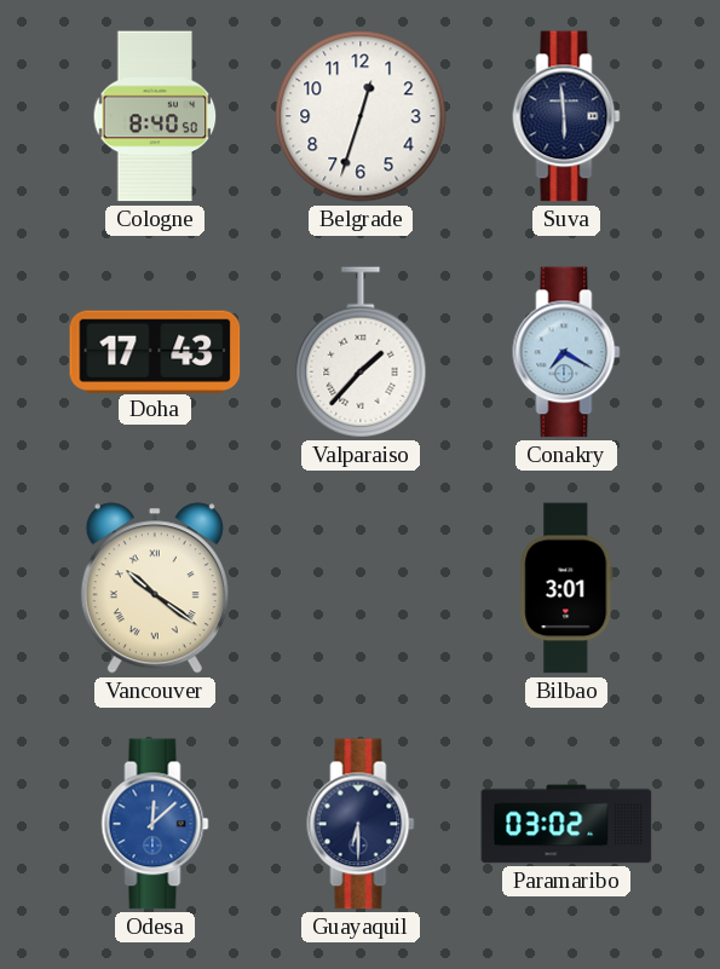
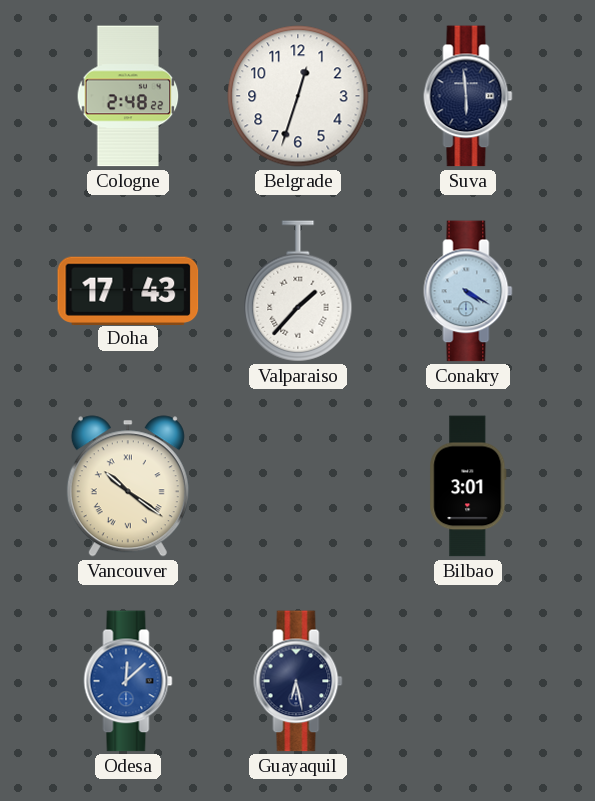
Cologne: 8:40 -> 2:48 (128, 96)
Conakry: 7:20 -> 4:20 (468, 291)
Guayaquil: 6:30 -> 6:28 (298, 681)
Paramaribo: 03:02 -> none (566, 824)
